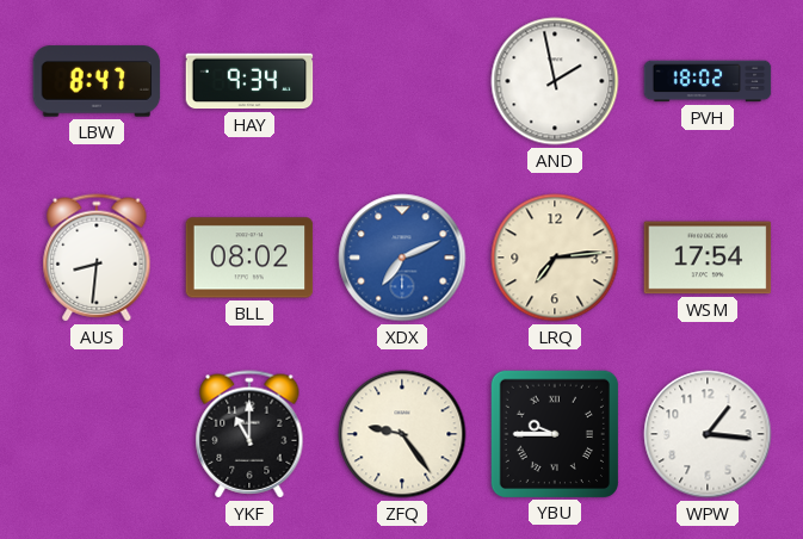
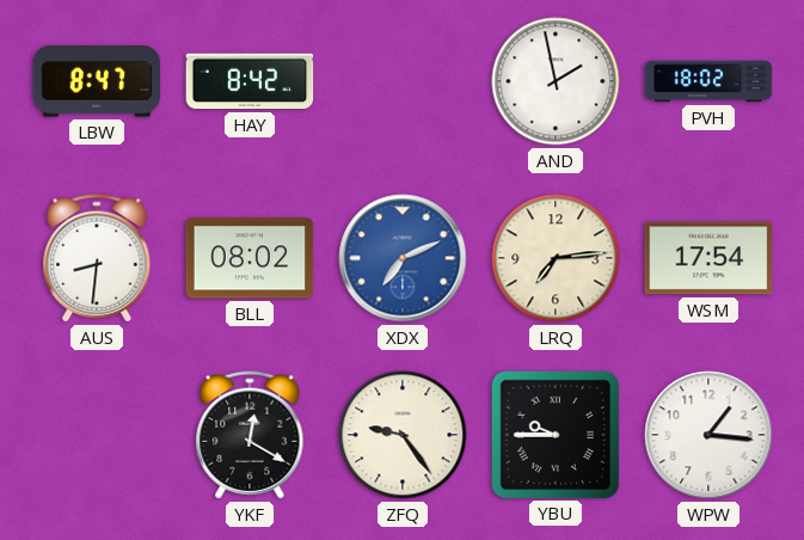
HAY: 9:34 -> 8:42 (250, 81)
YKF: 11:00 -> 12:20 (250, 435)
